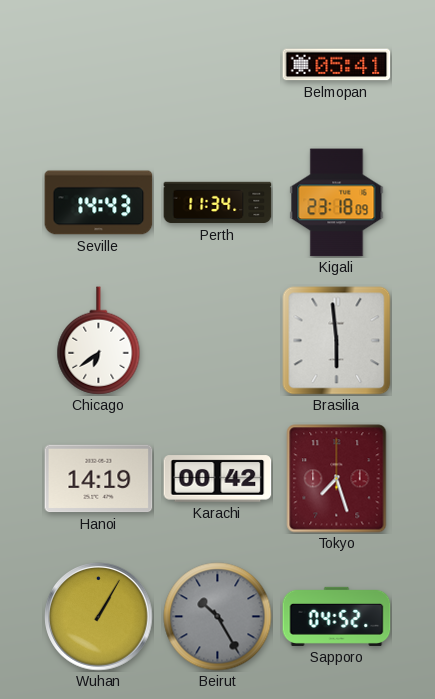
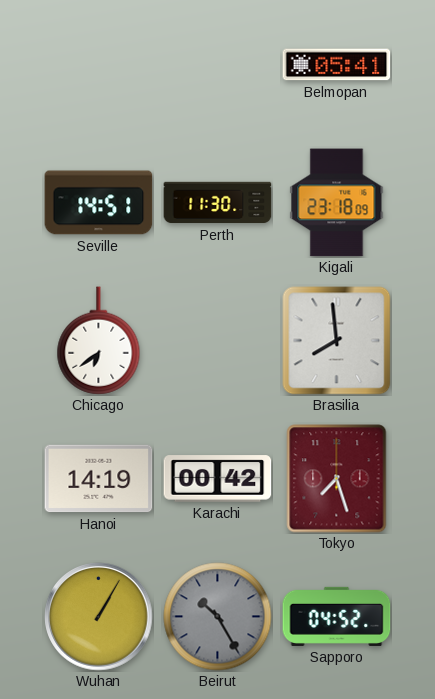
Seville: 14:43 -> 14:51 (99, 203)
Perth: 11:34 -> 11:30 (218, 203)
Brasilia: 5:59 -> 7:59 (337, 341)
